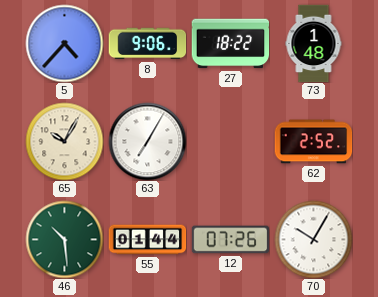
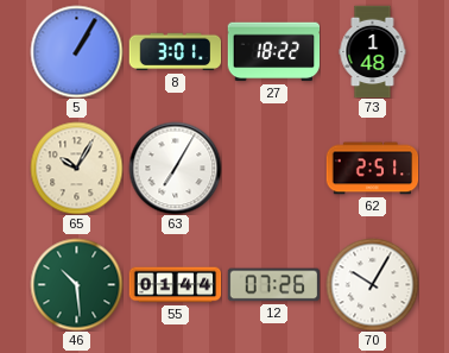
5: 4:37 -> 1:05 (76, 51)
8: 9:06 -> 3:01 (175, 52)
62: 2:52 -> 2:51 (372, 169)
